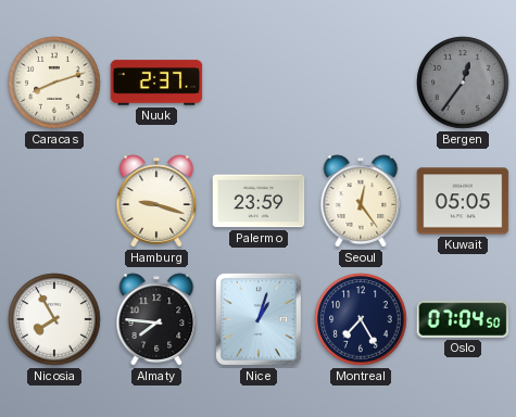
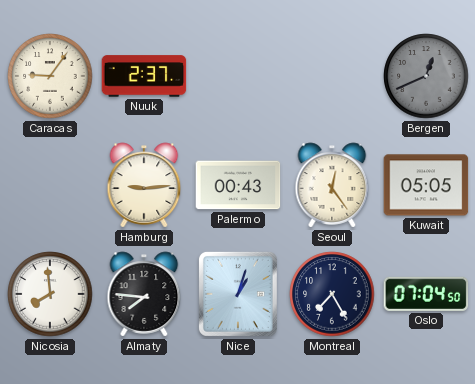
Caracas: 8:12 -> 9:06 (50, 76)
Bergen: 12:36 -> 12:41 (426, 76)
Hamburg: 9:18 -> 9:14 (144, 185)
Palermo: 23:59 -> 00:43 (238, 185)
Nicosia: 7:55 -> 7:59 (50, 294)
